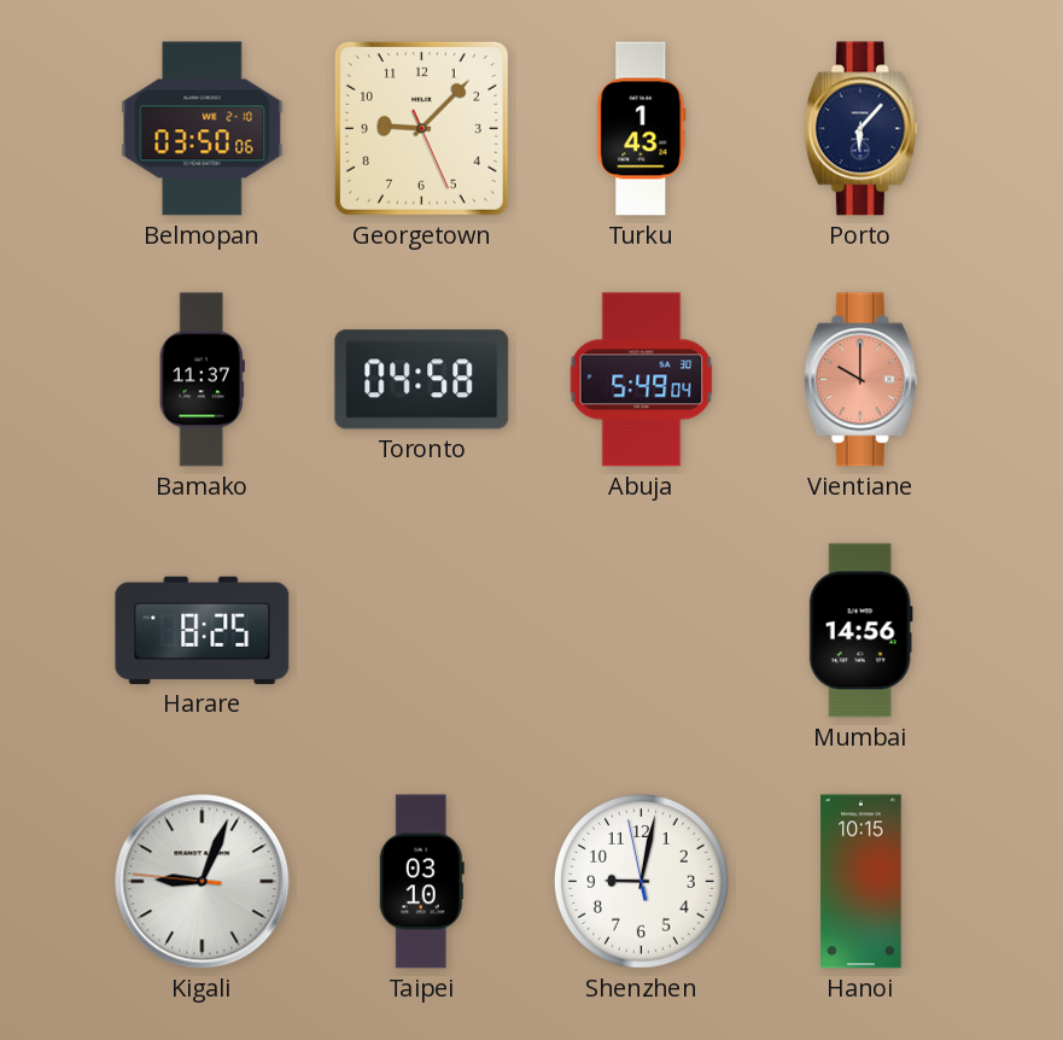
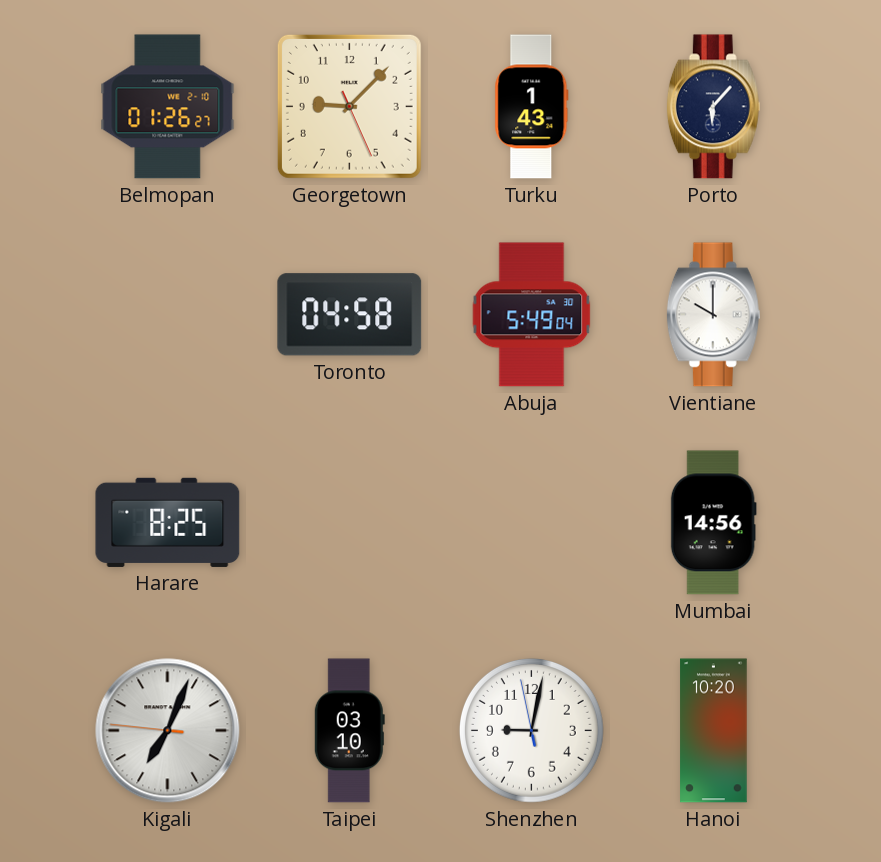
Belmopan: 03:50 -> 01:26 (168, 107)
Bamako: 11:37 -> none (201, 380)
Vientiane dial: salmon -> white (713, 315)
Kigali: 9:03 -> 7:03 (168, 731)
Hanoi: 10:15 -> 10:20 (714, 731)
